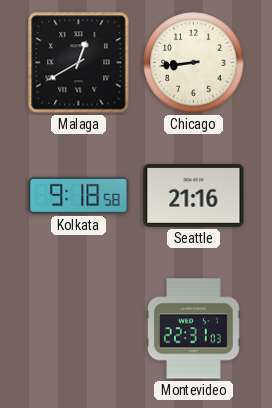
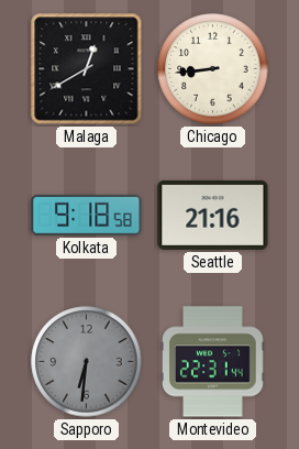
Sapporo: none -> 6:31 (87, 362)
Montevideo: 22:31:03 -> 22:31:44 (213, 362)
